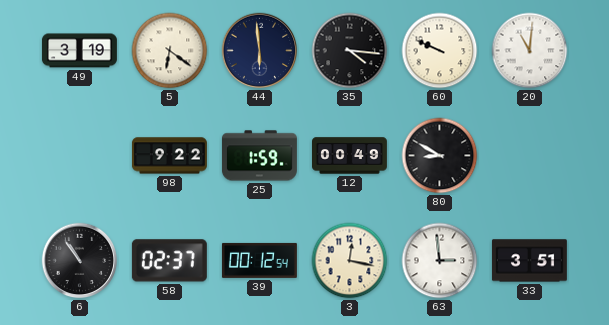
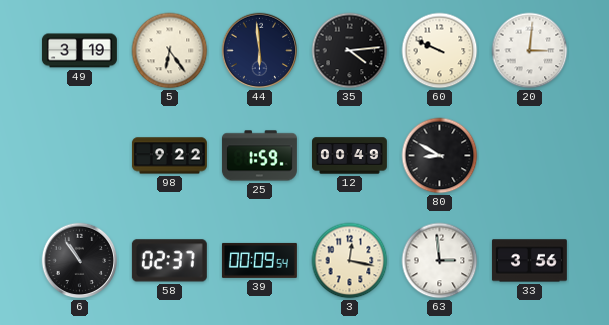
5: 6:21 -> 6:24 (170, 51)
35: 4:16 -> 4:14 (350, 51)
20: 11:01 -> 3:01 (530, 51)
39: 00:12 -> 00:09 (259, 260)
33: 3:51 -> 3:56 (529, 261)
